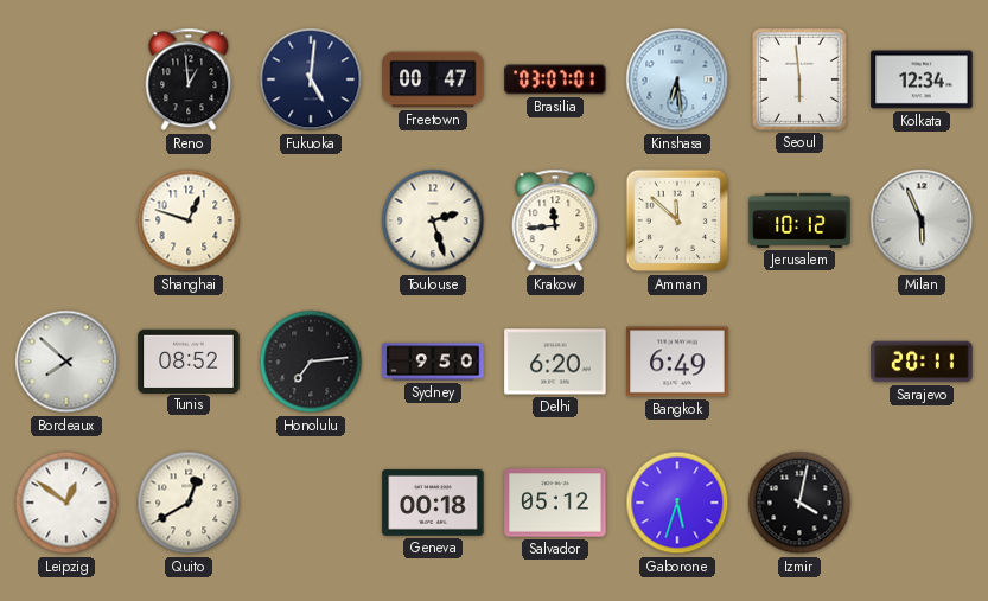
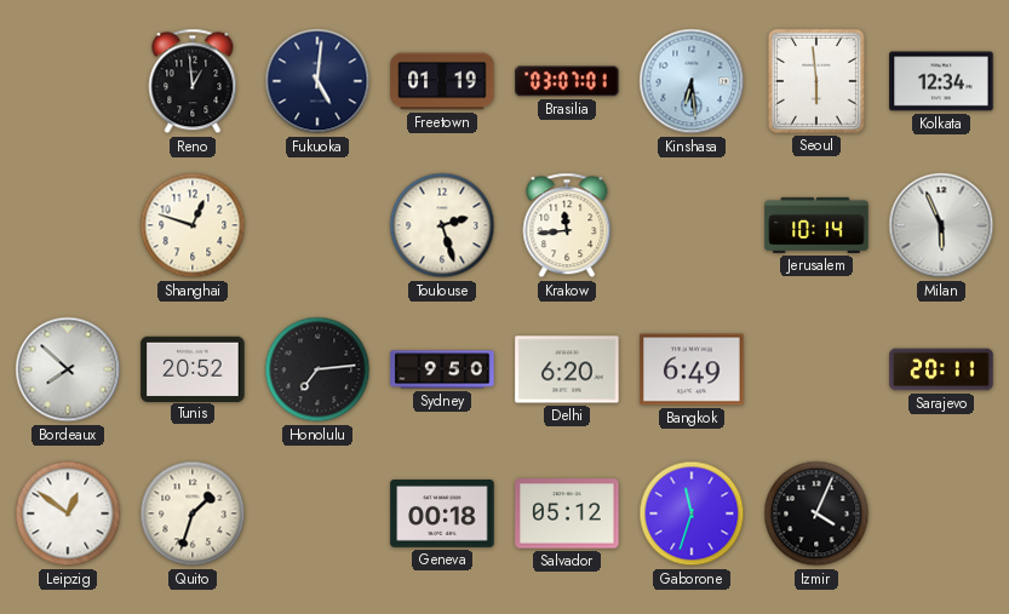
Freetown: 00:47 -> 01:19 (442, 81)
Amman: 11:52 -> none (677, 220)
Jerusalem: 10:12 -> 10:14 (816, 225)
Tunis: 08:52 -> 20:52 (193, 368)
Quito: 12:40 -> 1:33 (193, 513)
Gaborone: 5:33 -> 11:33 (692, 513)
Izmir: 4:02 -> 4:04 (816, 513)
